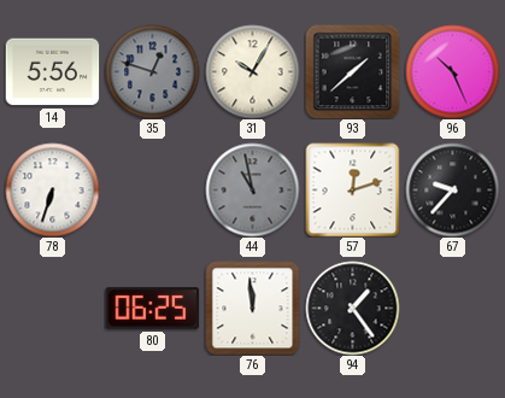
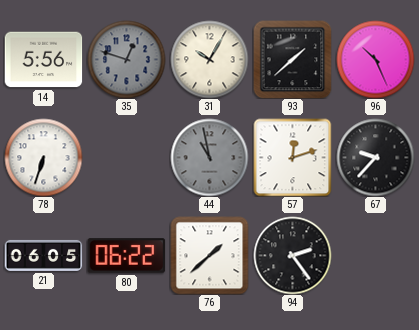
21: none -> 06:05 (43, 255)
80: 06:25 -> 06:22 (126, 256)
76: 11:59 -> 1:38 (209, 255)
94: 1:24 -> 2:24 (292, 255)
